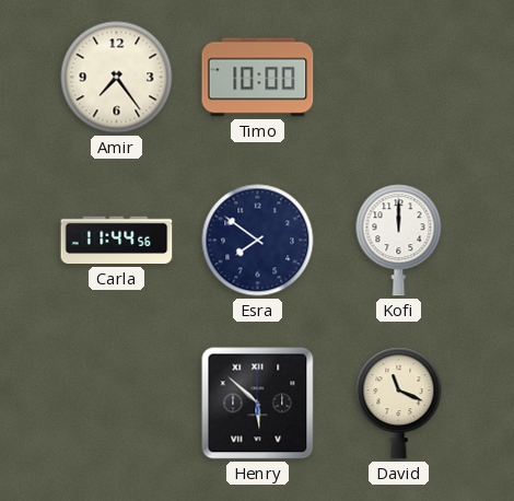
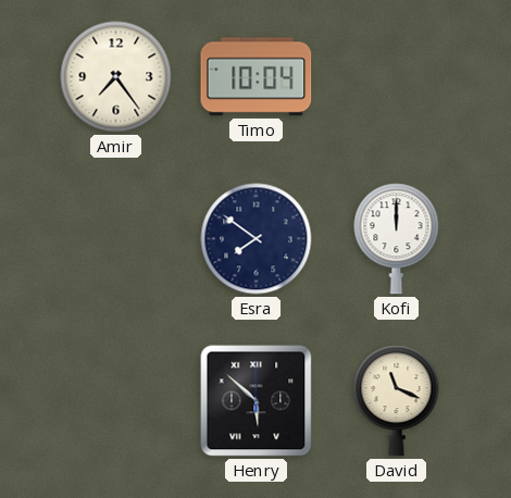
Timo: 10:00 -> 10:04 (257, 77)
Carla: 11:44 -> none (117, 241)
